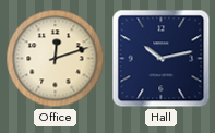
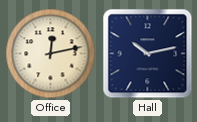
Office: 12:12 -> 12:13 (51, 54)
